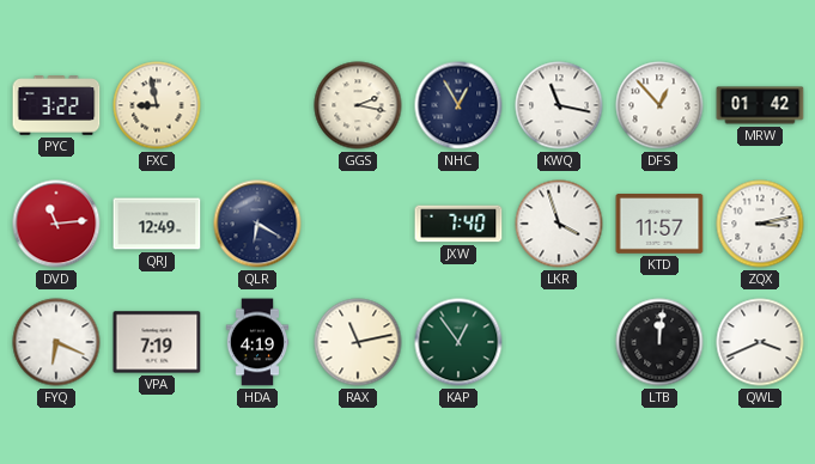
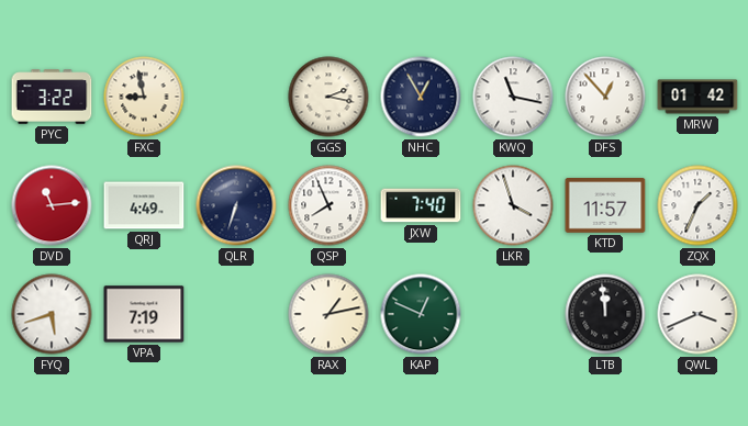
QRJ: 12:49 -> 4:49 (144, 205)
QLR: 6:20 -> 6:33 (236, 205)
QSP: none -> 7:56 (328, 205)
ZQX: 3:13 -> 1:34 (697, 205)
FYQ: 6:19 -> 5:42 (52, 314)
HDA: 4:19 -> none (257, 342)
RAX: 11:13 -> 1:13 (328, 314)
KAP: 12:54 -> 12:49 (421, 314)
LTB: 12:01 -> 11:59 (605, 314)
